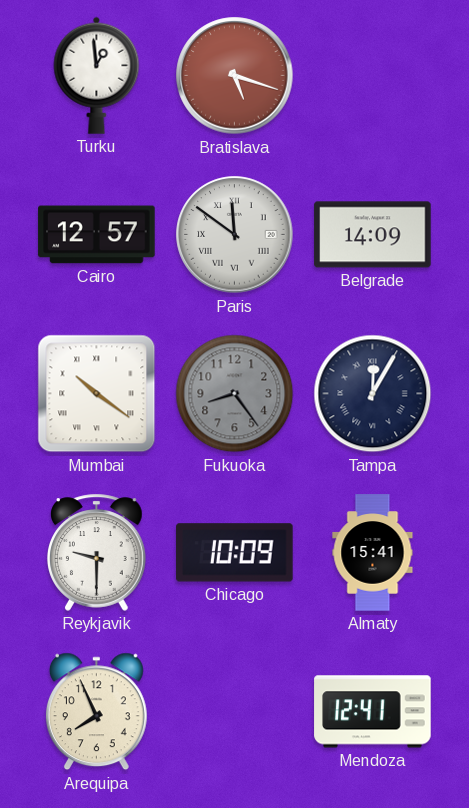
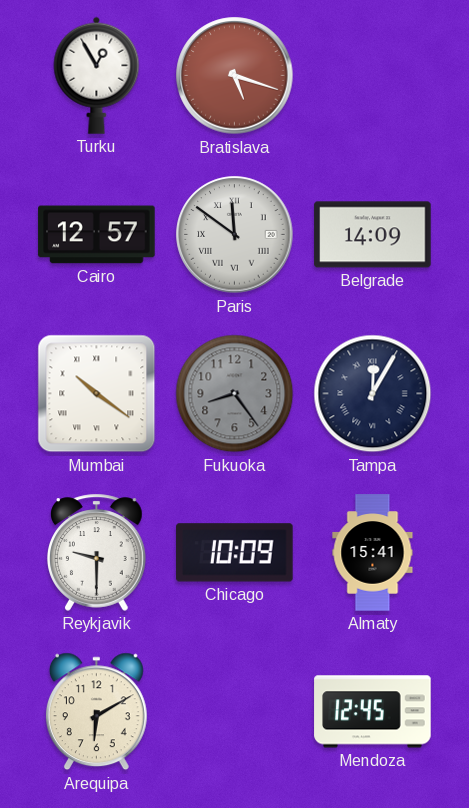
Turku: 12:59 -> 12:55 (97, 75)
Arequipa: 7:56 -> 6:10 (96, 712)
Mendoza: 12:41 -> 12:45 (373, 712)
